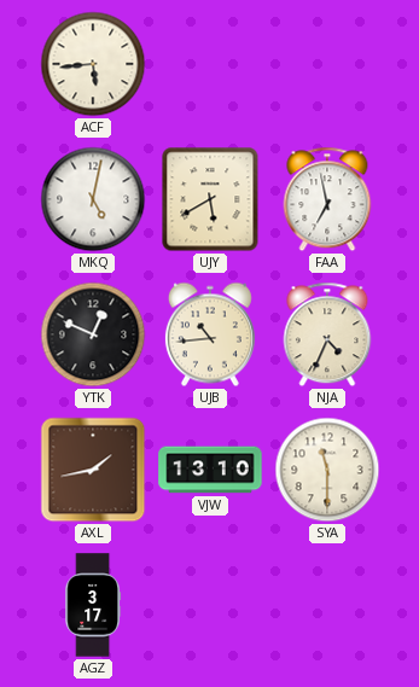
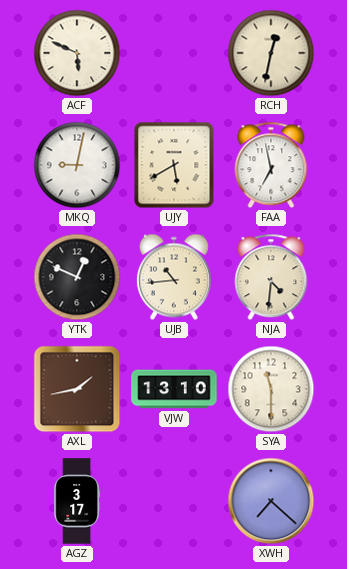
ACF: 5:44 -> 5:49 (77, 53)
RCH: none -> 12:32 (271, 53)
MKQ: 5:02 -> 9:02 (77, 165)
NJA: 4:34 -> 4:31 (271, 277)
XWH: none -> 7:22 (271, 501)
